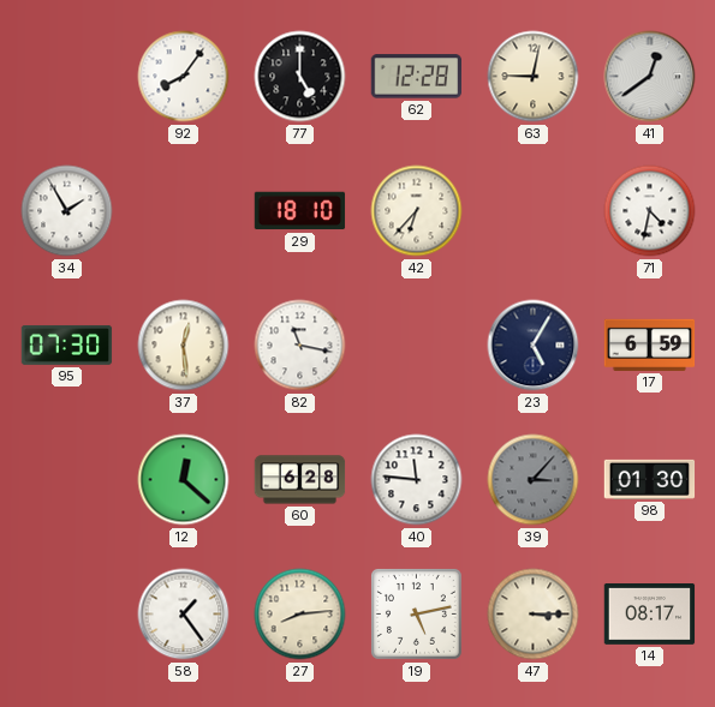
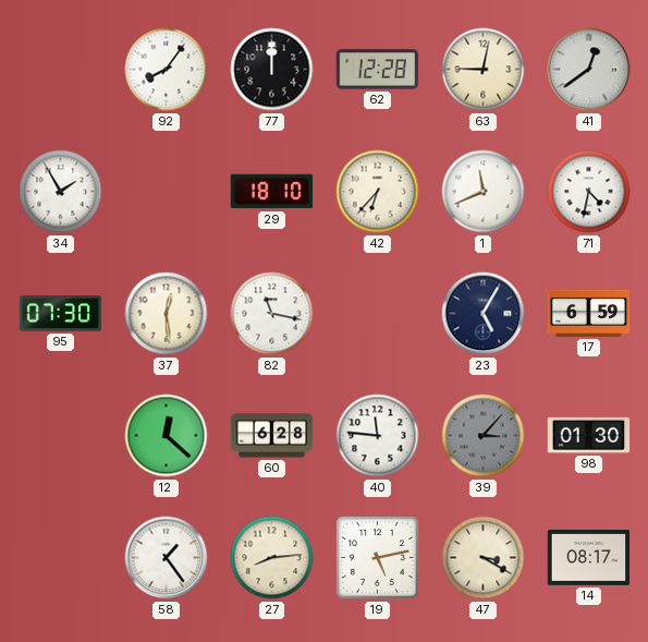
77: 5:00 -> 12:00 (272, 70)
1: none -> 11:41 (484, 192)
47: 3:15 -> 3:20 (484, 558)
